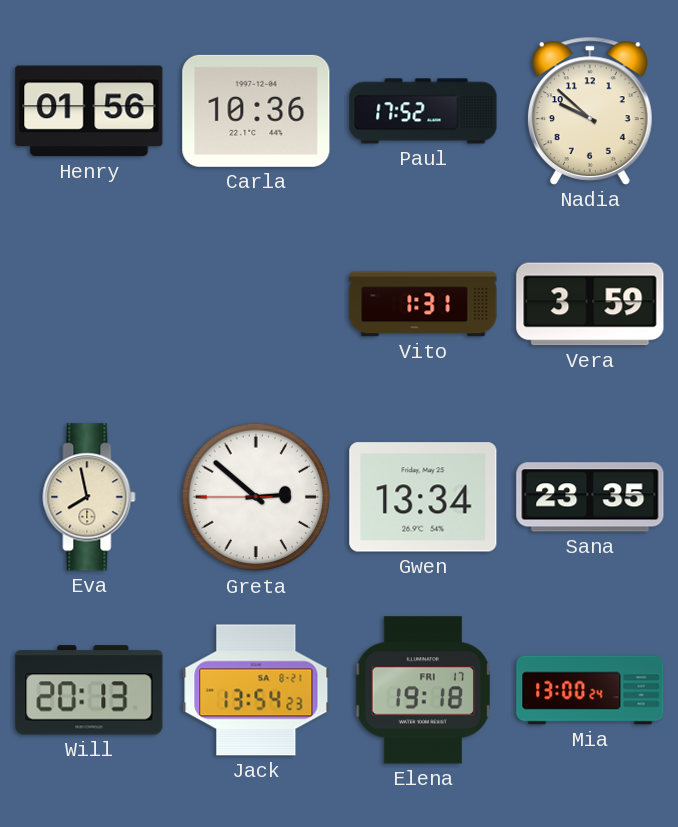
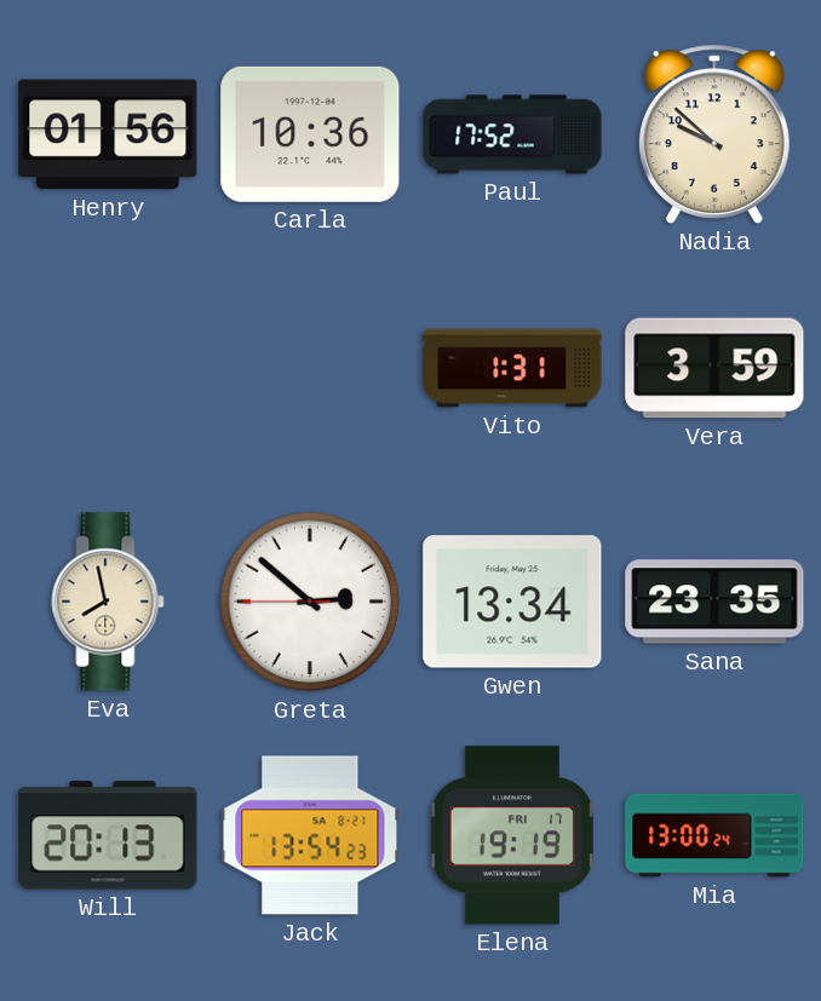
Elena: 19:18 -> 19:19 (512, 835)
